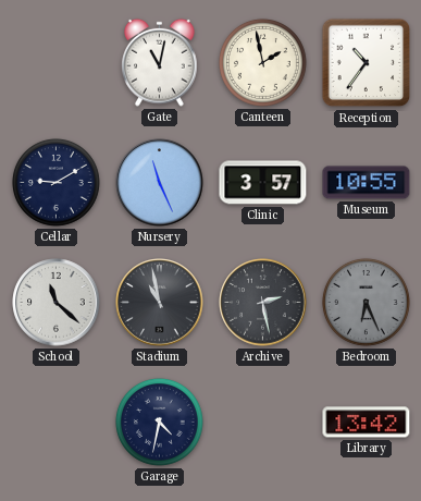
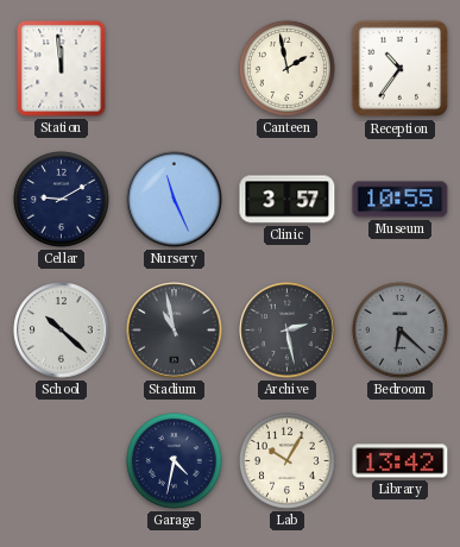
Station: none -> 11:59 (62, 69)
Gate: 11:02 -> none (160, 62)
School: 11:22 -> 10:22 (62, 331)
Bedroom: 6:26 -> 6:22 (401, 331)
Lab: none -> 10:05 (288, 461)
